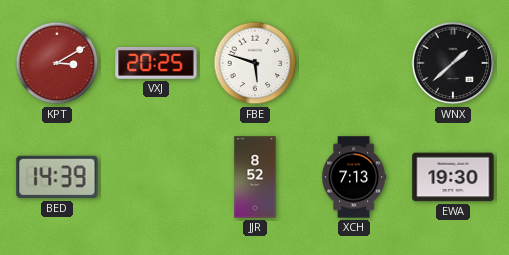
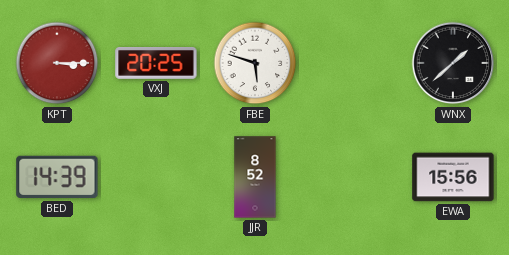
KPT: 3:10 -> 3:15 (57, 63)
XCH: 7:13 -> none (354, 177)
EWA: 19:30 -> 15:56 (453, 177)
